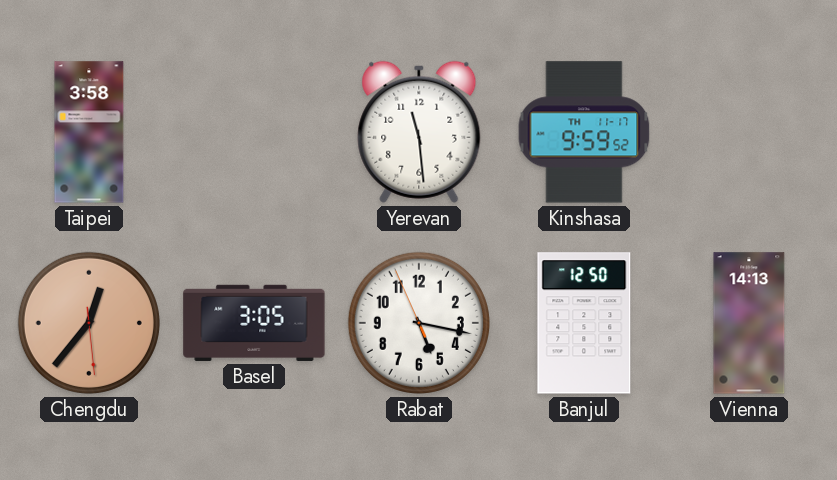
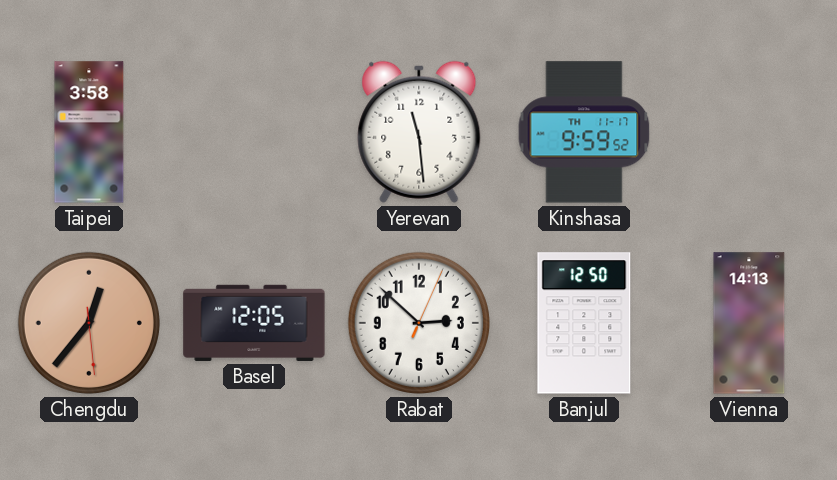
Basel: 3:05 -> 12:05 (254, 323)
Rabat: 5:16 -> 2:52 (419, 323)
